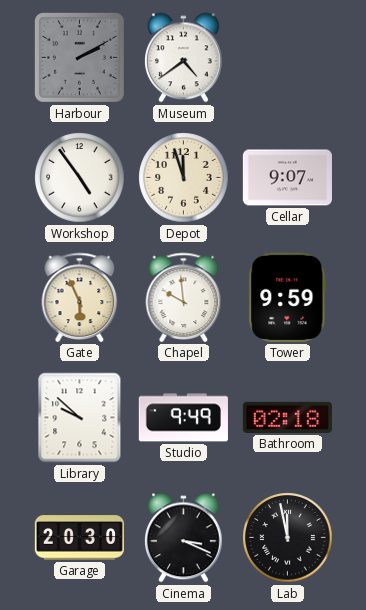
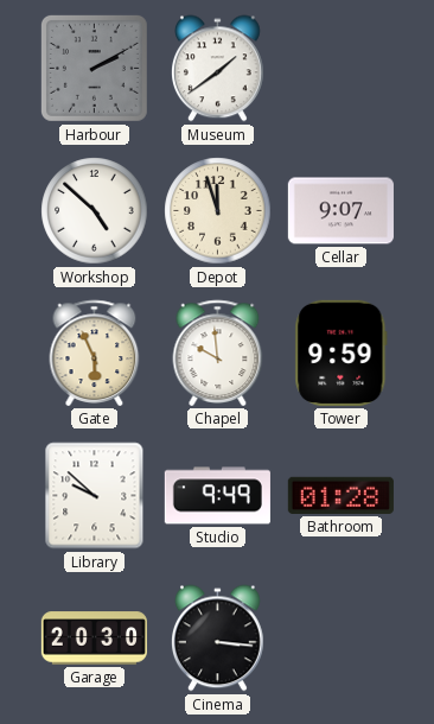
Museum: 4:39 -> 1:39 (218, 69)
Workshop: 4:54 -> 4:52 (95, 211)
Bathroom: 02:18 -> 01:28 (340, 495)
Cinema: 3:19 -> 3:16 (218, 639)
Lab: 11:58 -> none (288, 538)
